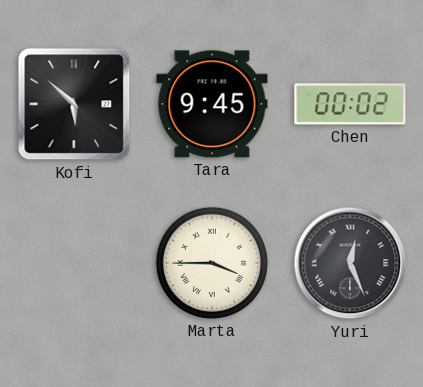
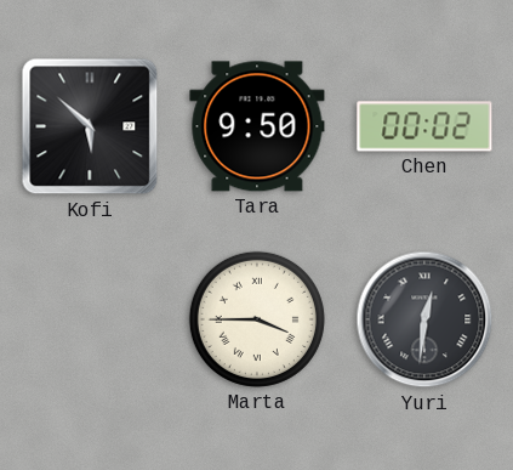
Tara: 9:45 -> 9:50 (257, 126)
Yuri: 12:26 -> 12:31 (424, 319)
